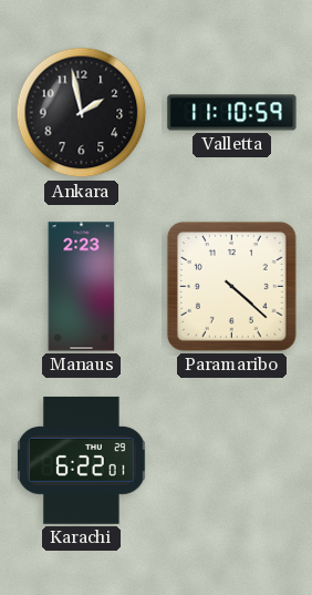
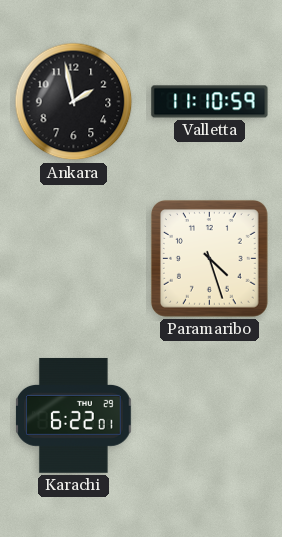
Manaus: 2:23 -> none (82, 287)
Paramaribo: 4:22 -> 4:27 (209, 258)
